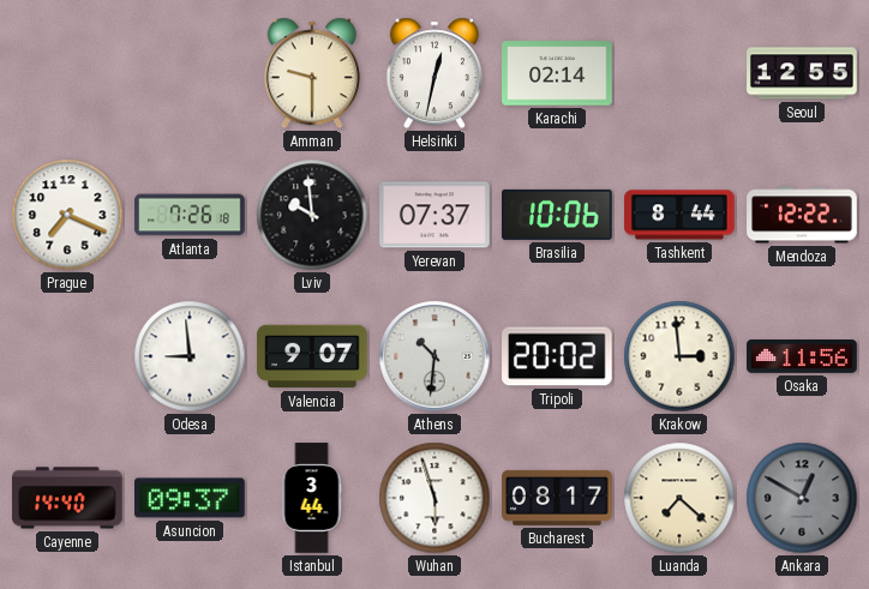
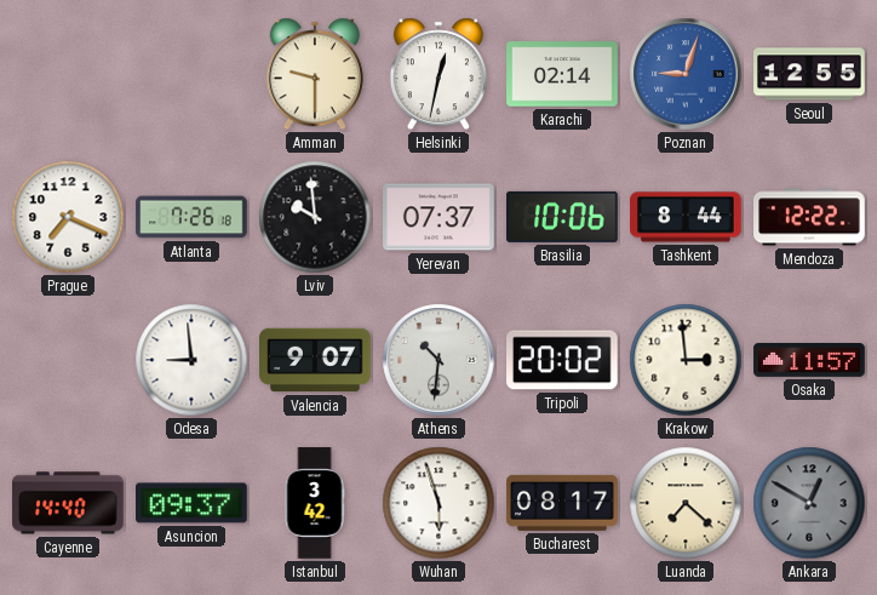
Poznan: none -> 9:03 (686, 74)
Osaka: 11:56 -> 11:57 (809, 361)
Istanbul: 3:44 -> 3:42 (315, 503)
